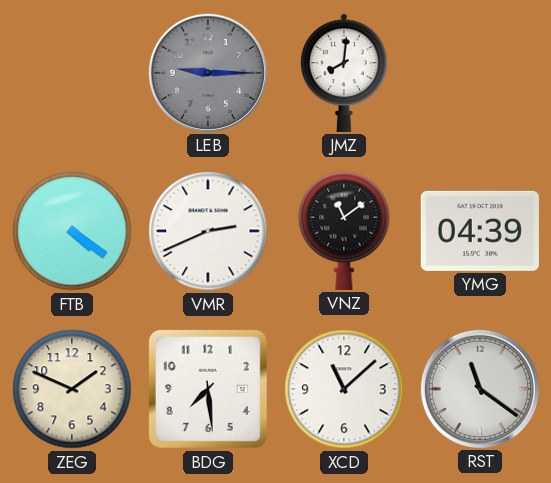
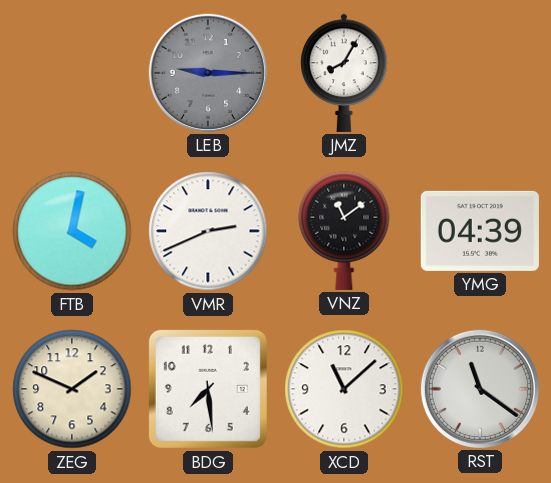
JMZ: 8:01 -> 8:05 (344, 73)
FTB: 4:21 -> 4:02 (72, 231)
